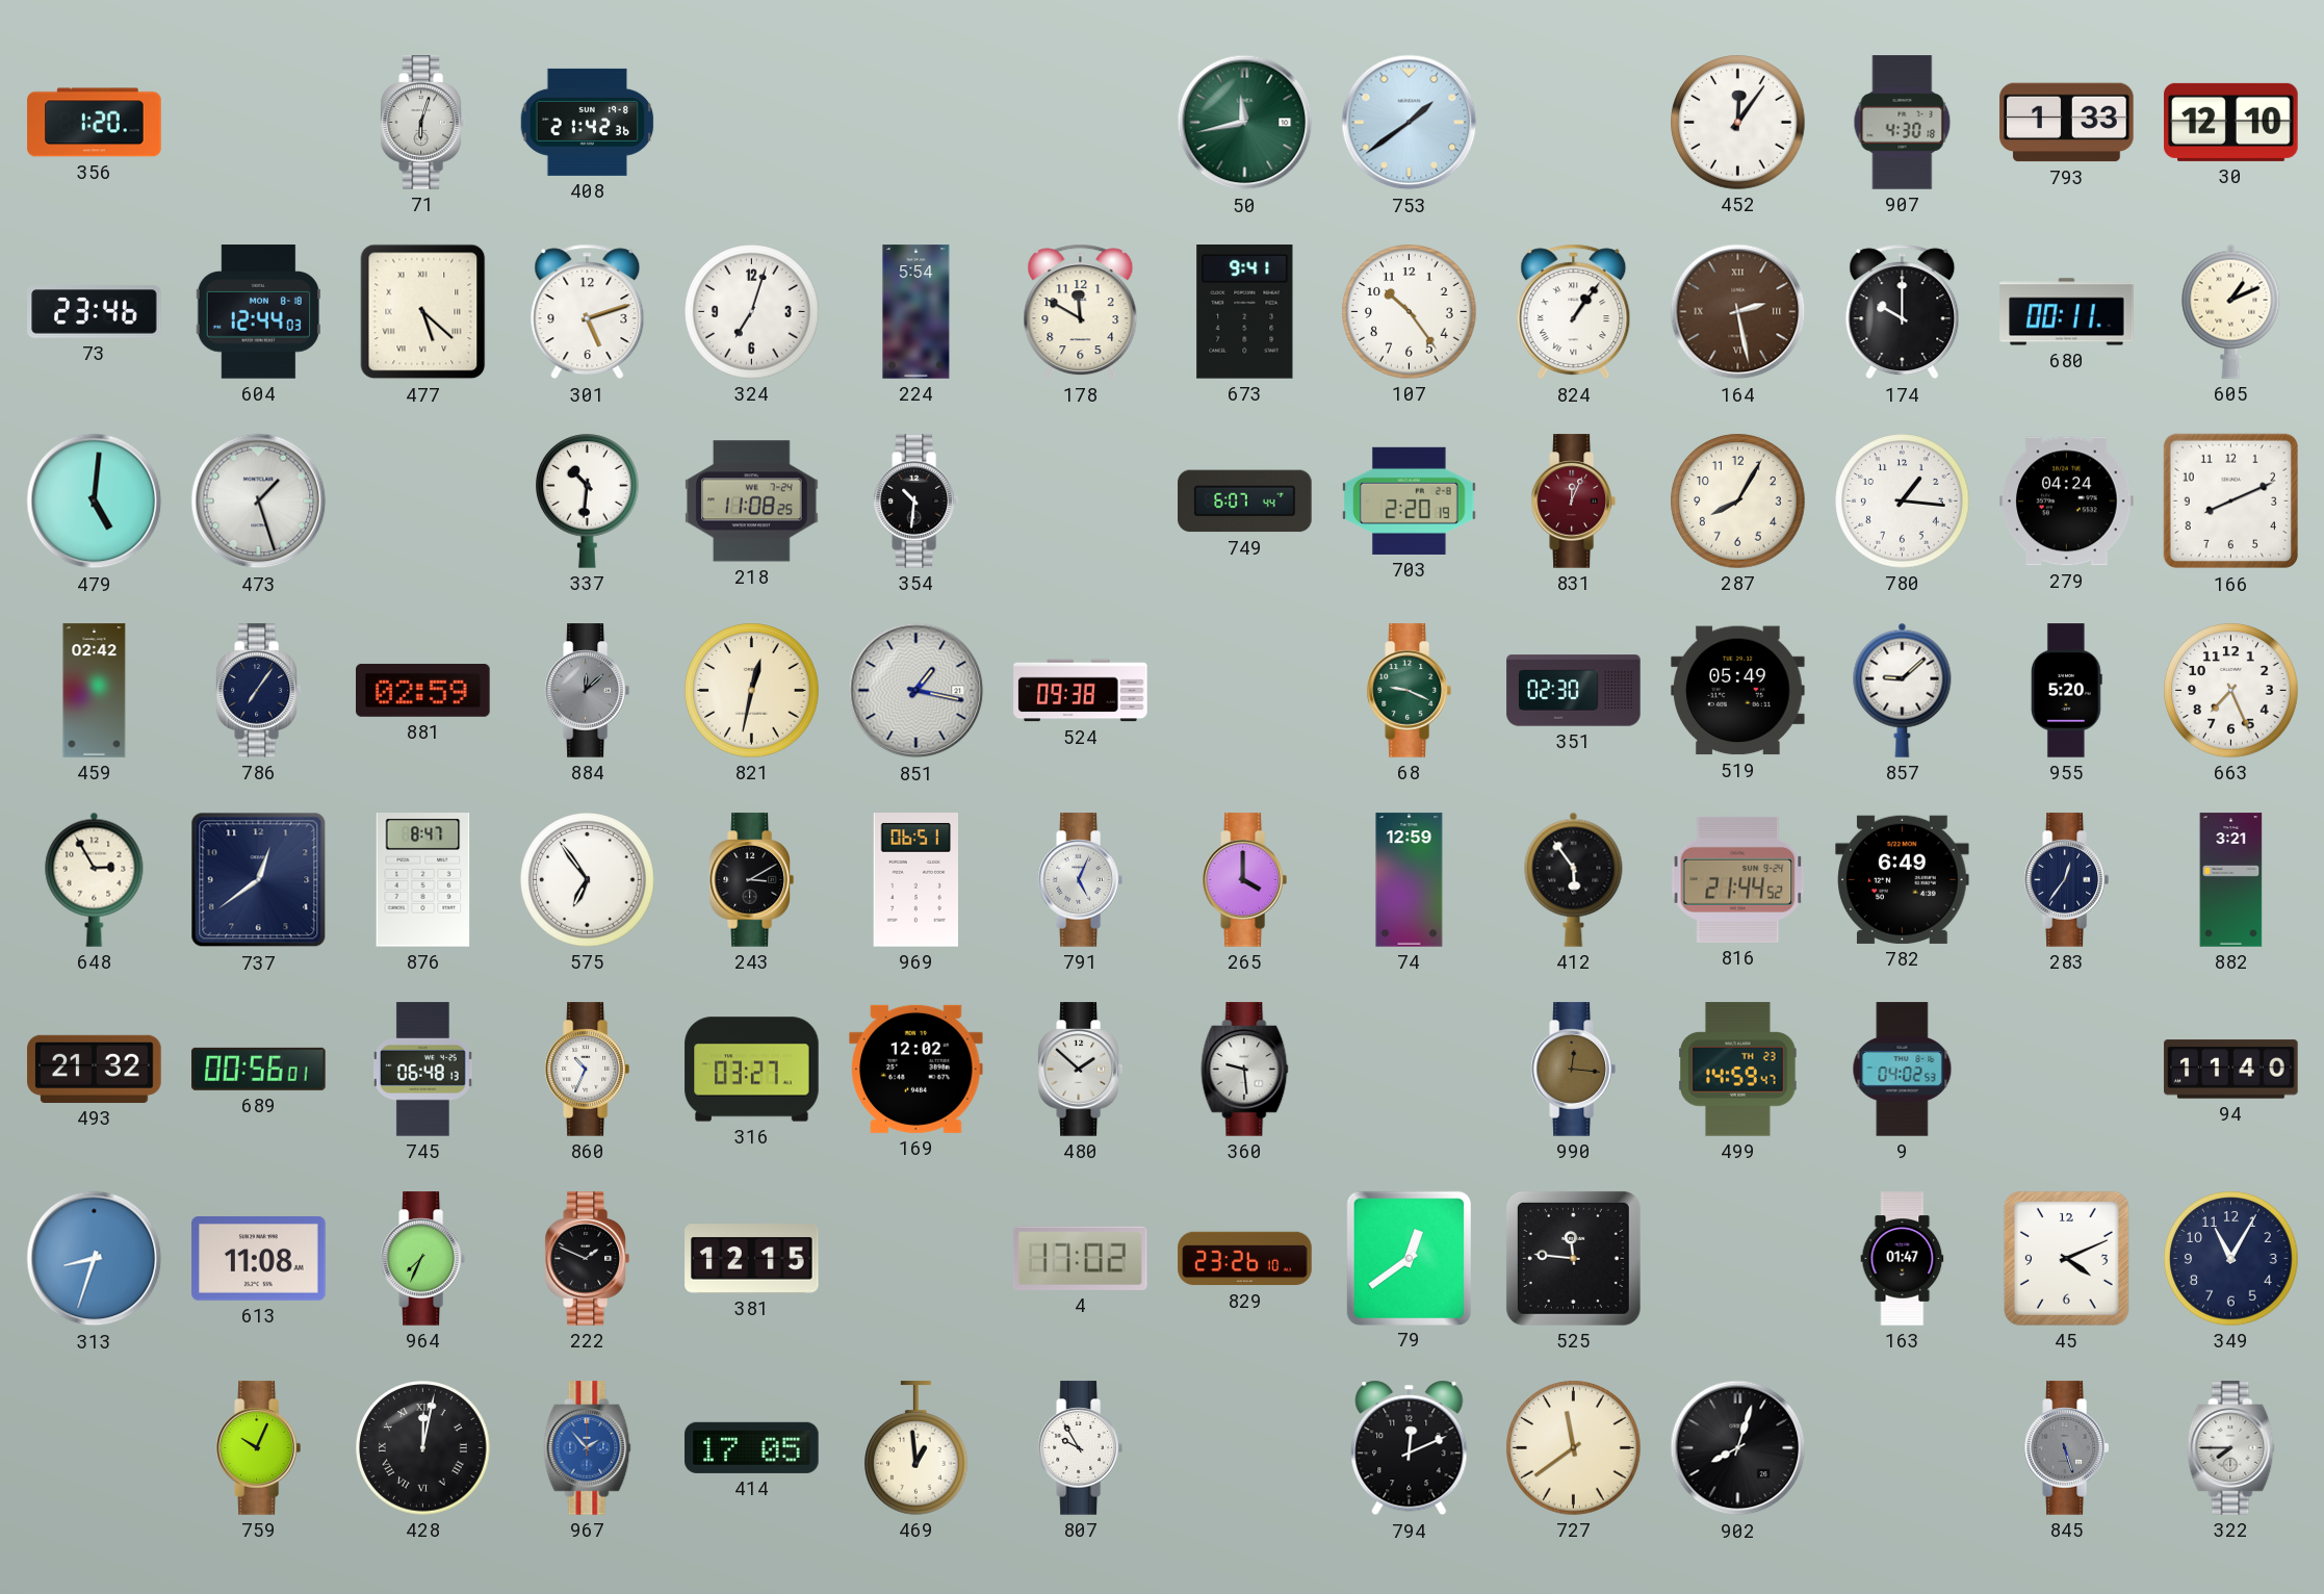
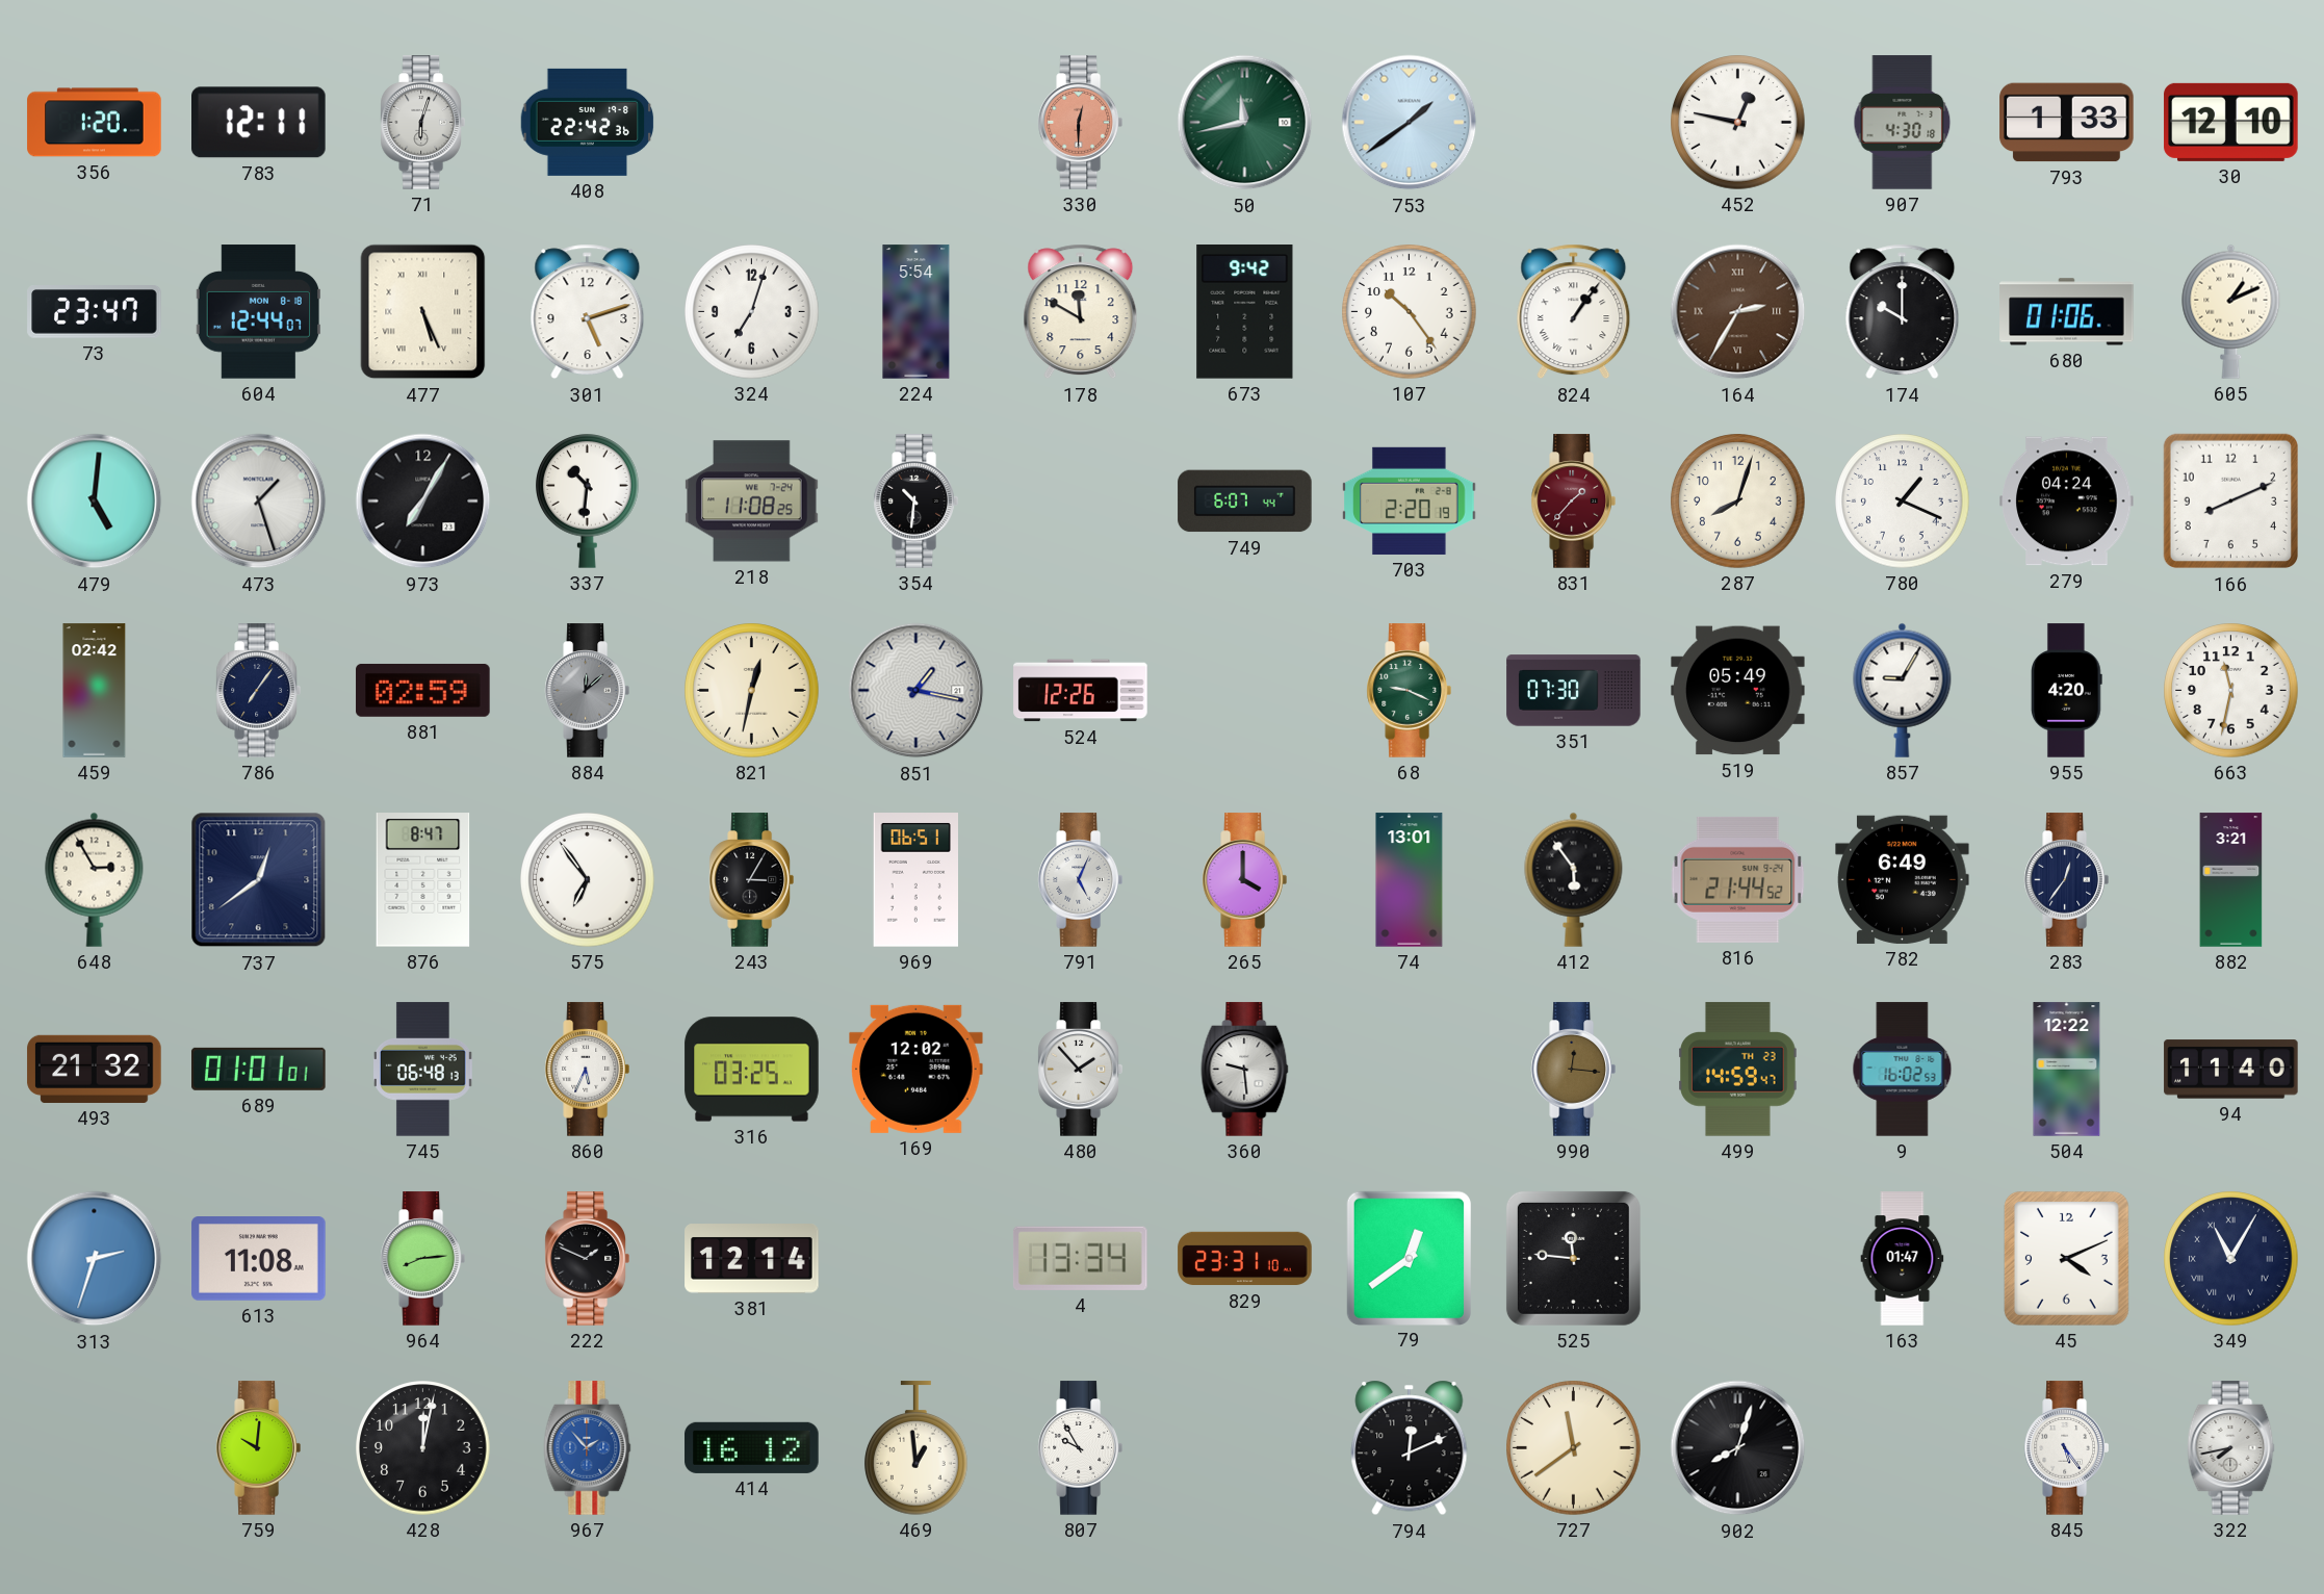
783: none -> 12:11 (259, 123)
408: 21:42 -> 22:42 (588, 122)
330: none -> 12:30 (1080, 123)
452: 12:06 -> 12:47 (1738, 123)
73: 23:46 -> 23:47 (95, 312)
604: 12:44:03 -> 12:44:07 (258, 312)
477: 5:22 -> 5:26 (423, 312)
673: 9:41 -> 9:42 (1245, 312)
164: 2:28 -> 2:35 (1738, 312)
680: 00:11 -> 01:06 (2067, 312)
973: none -> 7:05 (423, 502)
831: 12:04 -> 1:37 (1573, 502)
287: 8:05 -> 8:03 (1738, 502)
780: 1:16 -> 1:19 (1903, 502)
524: 09:38 -> 12:26 (1081, 691)
351: 02:30 -> 07:30 (1574, 691)
857: 9:08 -> 9:05 (1903, 690)
955: 5:20 -> 4:20 (2067, 691)
663: 7:26 -> 11:32 (2231, 691)
243: 3:10 -> 3:05 (751, 880)
74: 12:59 -> 13:01 (1410, 880)
689: 00:56 -> 01:01 (259, 1069)
860: 10:34 -> 5:34 (587, 1070)
316: 03:27 -> 03:25 (752, 1070)
480: 1:52 -> 1:53 (1080, 1070)
9: 04:02 -> 16:02 (1903, 1070)
504: none -> 12:22 (2067, 1070)
313: 8:33 -> 2:33 (95, 1259)
964: 7:34 -> 8:14 (422, 1259)
381: 12:15 -> 12:14 (752, 1259)
4: 17:02 -> 13:34 (1080, 1258)
829: 23:26 -> 23:31 (1245, 1259)
349 numerals: Arabic -> Roman (2231, 1259)
759: 10:04 -> 10:01 (258, 1448)
428 numerals: Roman -> Arabic (423, 1448)
414: 17:05 -> 16:12 (752, 1447)
845: 5:27 -> 5:24 (2066, 1448)
845 dial: grey -> white (2066, 1448)
322: 7:45 -> 7:43 (2231, 1448)
